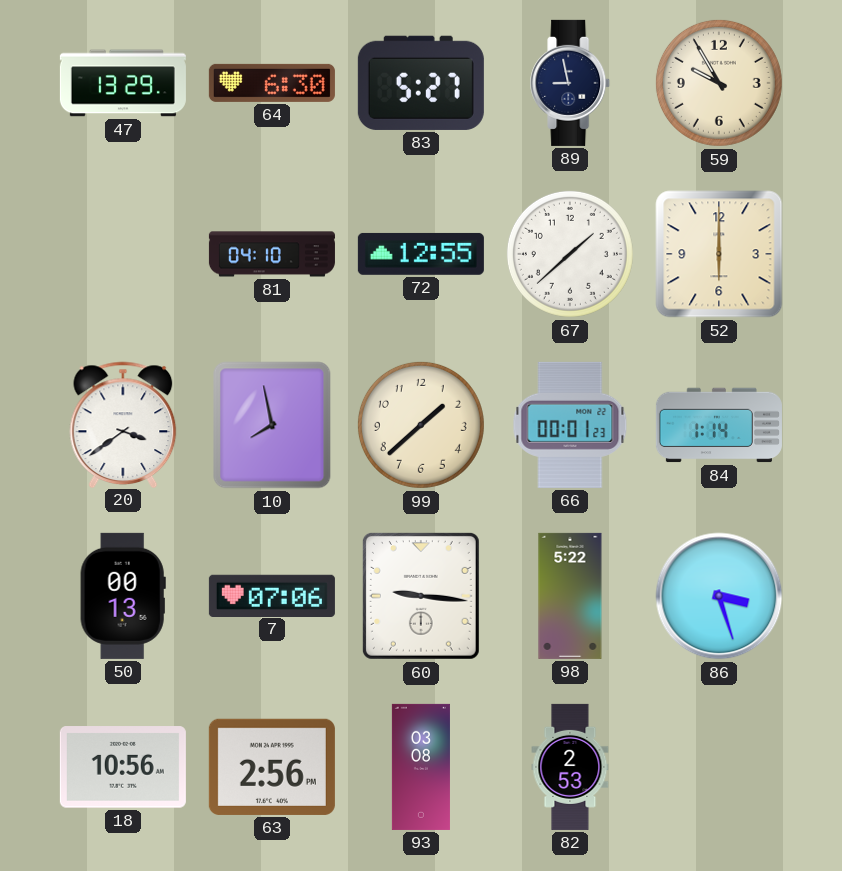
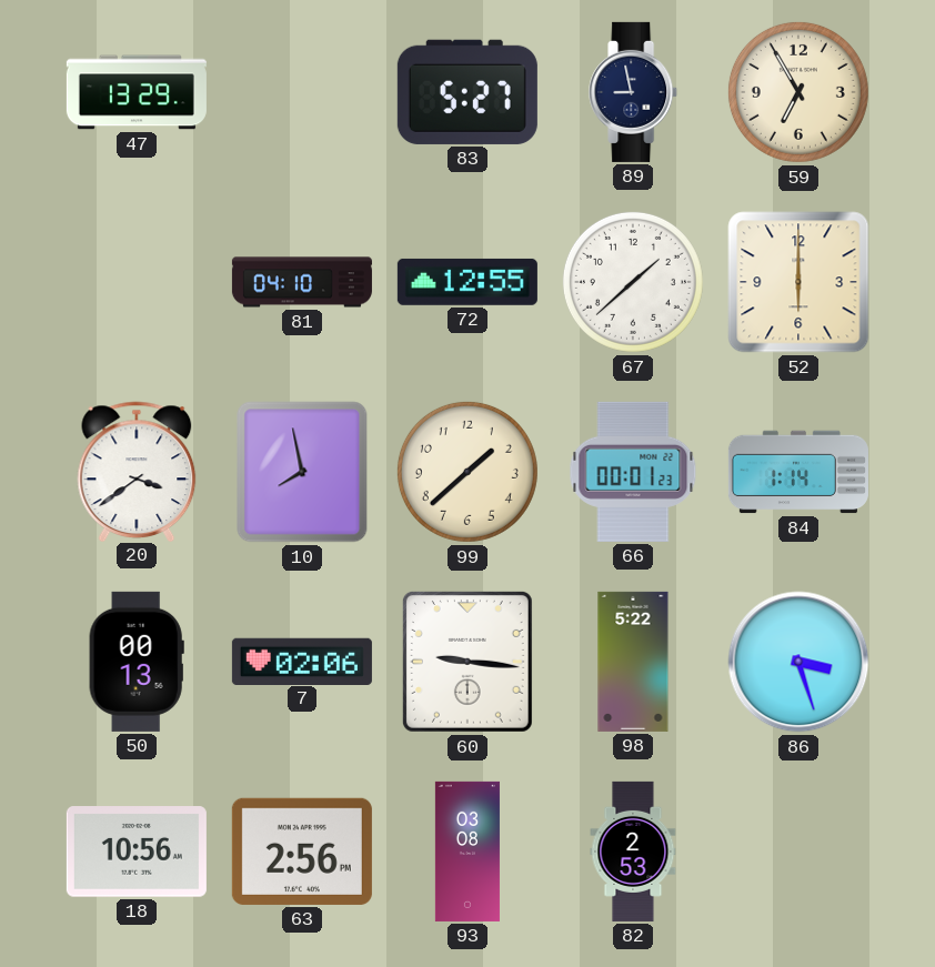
64: 6:30 -> none (272, 83)
59: 9:55 -> 6:55 (798, 92)
7: 07:06 -> 02:06 (302, 661)
